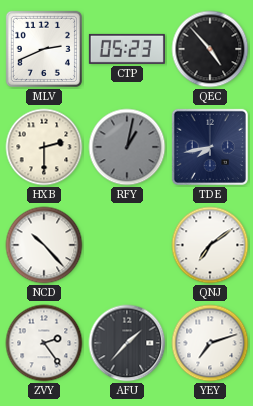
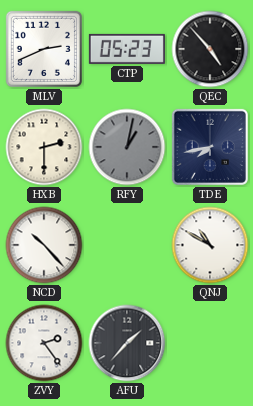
QNJ: 7:09 -> 10:50 (210, 245)
YEY: 7:12 -> none (210, 343)
